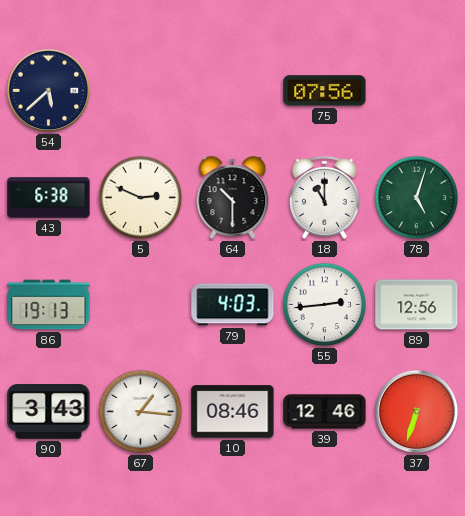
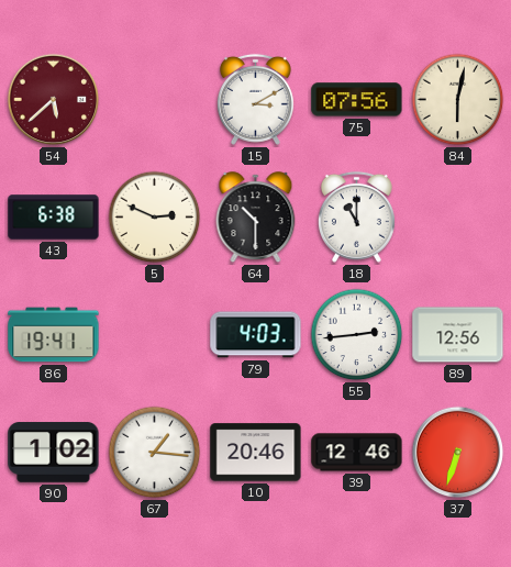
54 dial: navy -> burgundy (54, 100)
15: none -> 3:10 (255, 99)
84: none -> 6:02 (458, 100)
78: 5:03 -> none (417, 198)
86: 19:13 -> 19:41 (54, 335)
90: 3:43 -> 1:02 (54, 453)
10: 08:46 -> 20:46 (256, 453)
